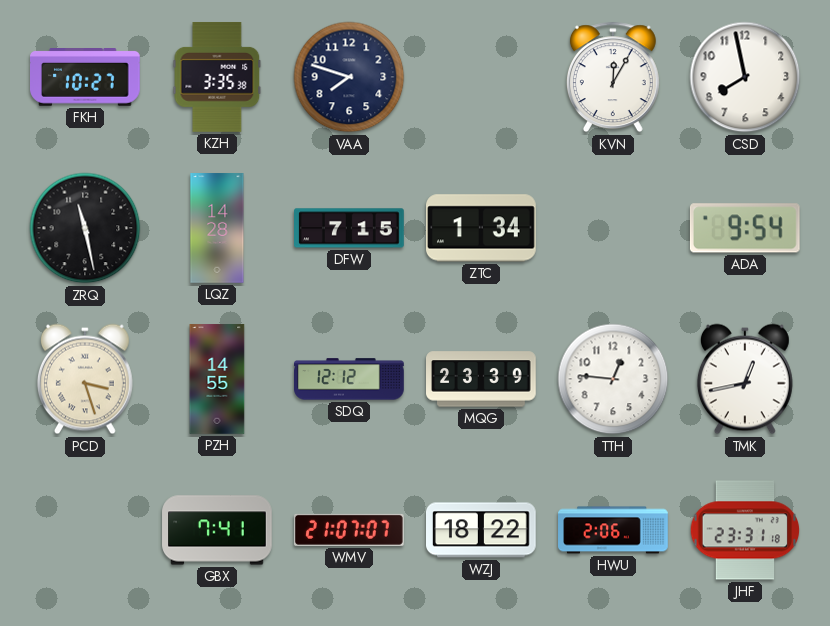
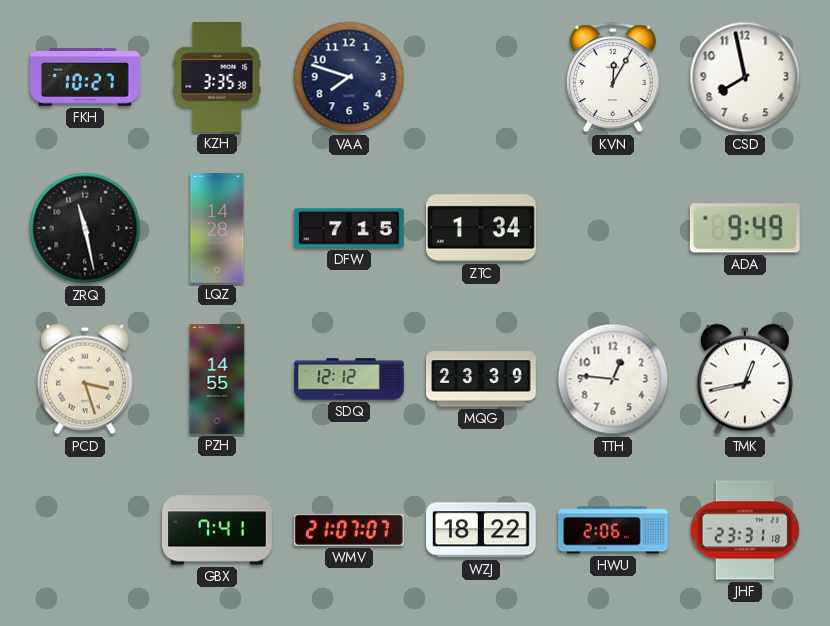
ADA: 9:54 -> 9:49 (745, 228)
